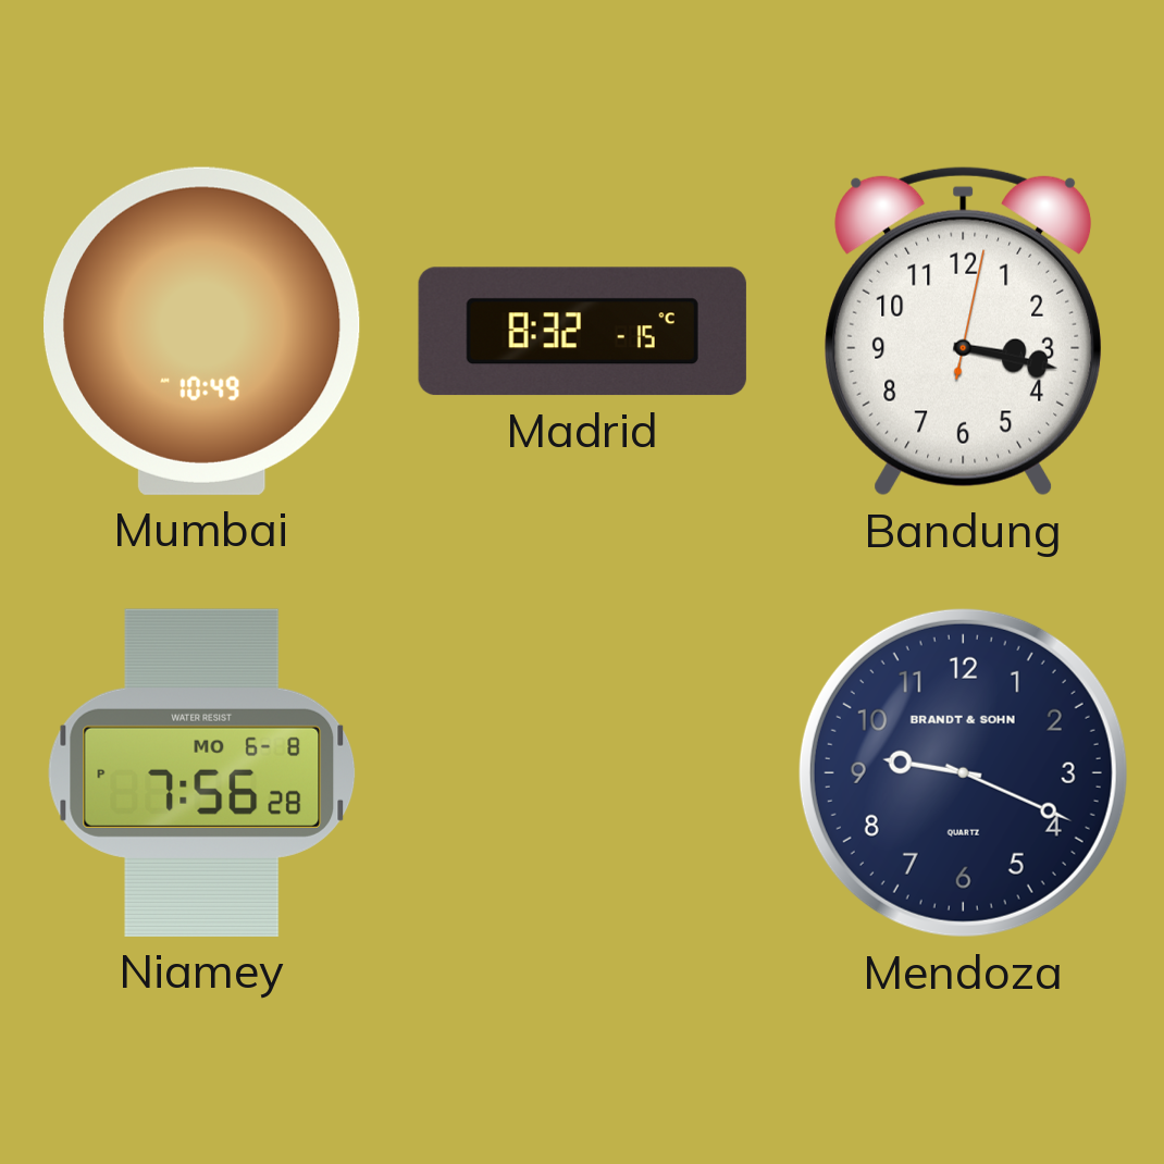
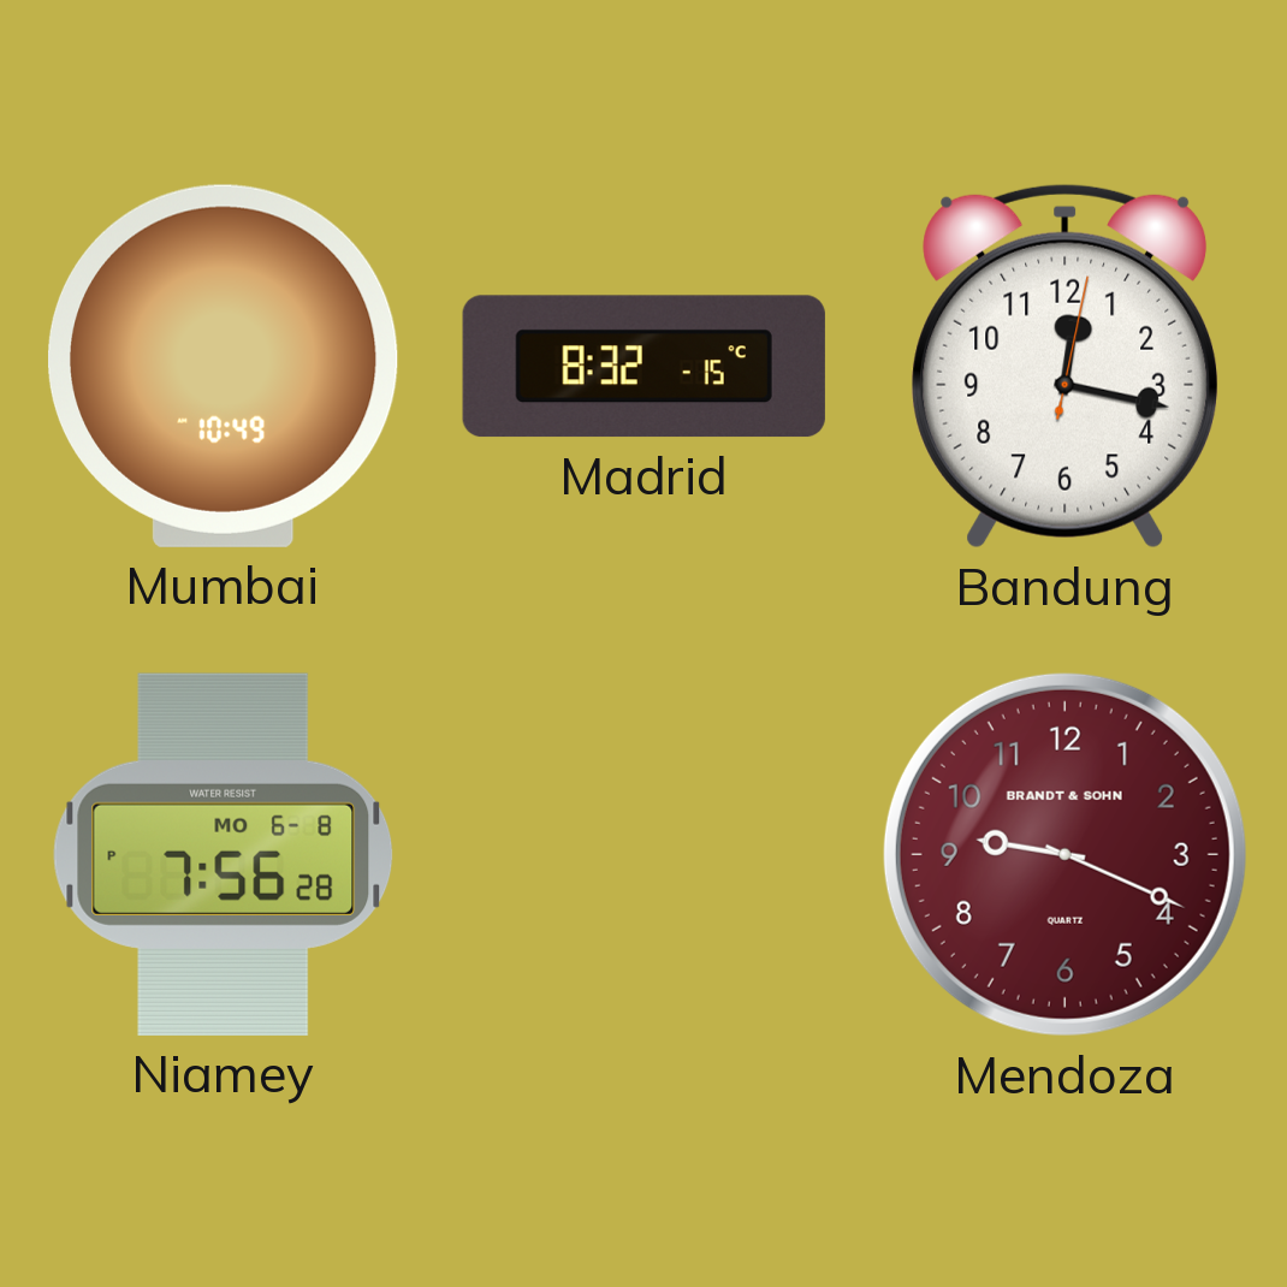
Bandung: 3:17 -> 12:17 (1066, 366)
Mendoza dial: navy -> burgundy (1064, 854)
